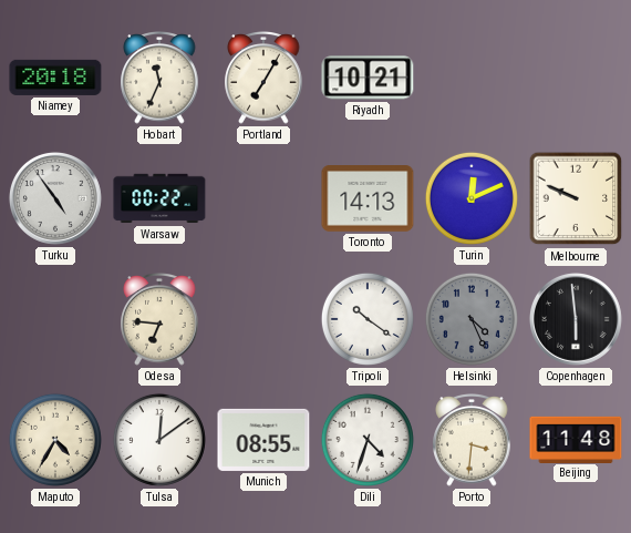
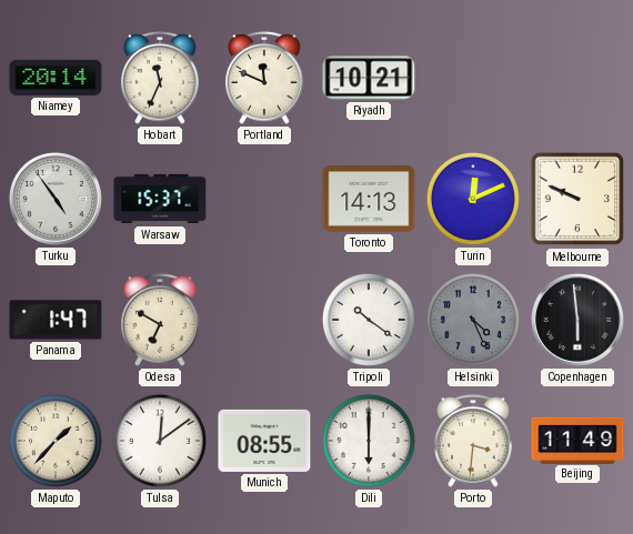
Niamey: 20:18 -> 20:14 (56, 78)
Portland: 7:05 -> 11:49 (264, 79)
Warsaw: 00:22 -> 15:37 (160, 199)
Panama: none -> 1:47 (56, 320)
Odesa: 6:46 -> 6:50 (160, 321)
Maputo: 4:35 -> 1:37 (56, 441)
Dili: 4:33 -> 6:00 (369, 441)
Beijing: 11:48 -> 11:49 (577, 440)
